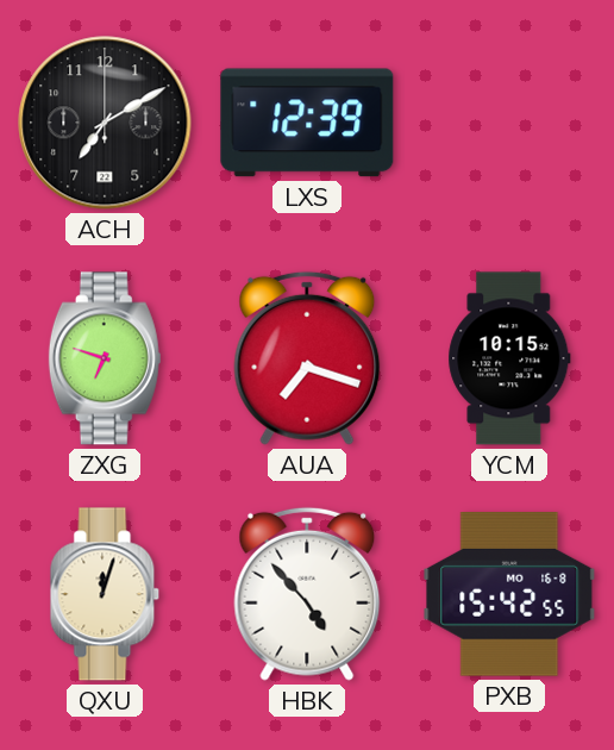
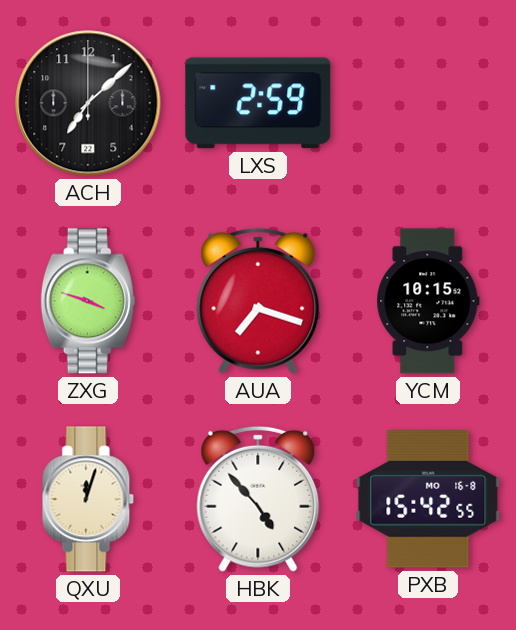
ACH: 7:10 -> 7:08 (88, 103)
LXS: 12:39 -> 2:59 (258, 103)
ZXG: 6:48 -> 3:48 (88, 301)
